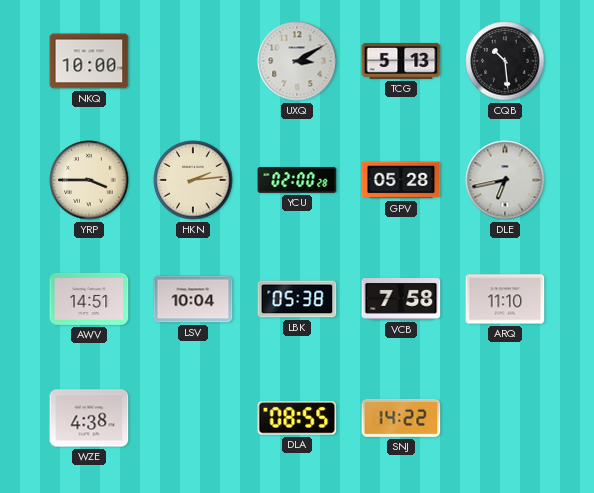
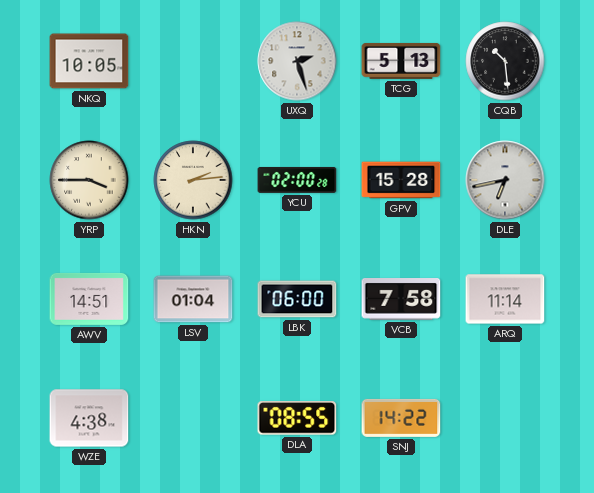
NKQ: 10:00 -> 10:05 (89, 61)
UXQ: 3:10 -> 2:27 (297, 61)
GPV: 05:28 -> 15:28 (401, 180)
LSV: 10:04 -> 01:04 (193, 299)
LBK: 05:38 -> 06:00 (297, 299)
ARQ: 11:10 -> 11:14 (505, 299)
